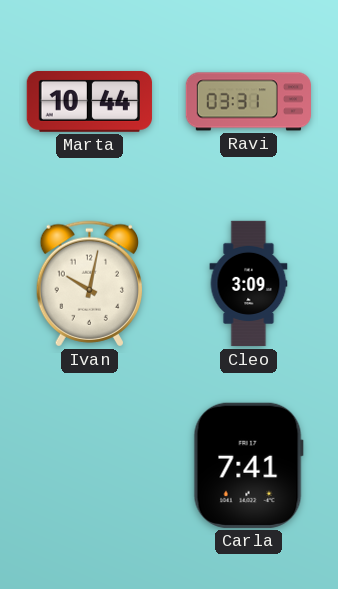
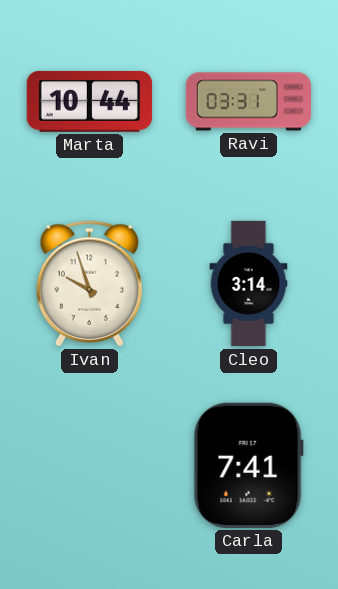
Ivan: 10:02 -> 9:57 (89, 284)
Cleo: 3:09 -> 3:14 (249, 284)
